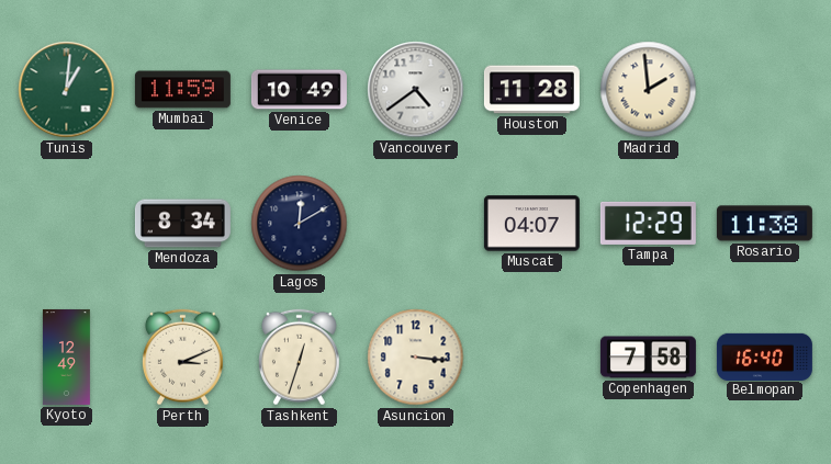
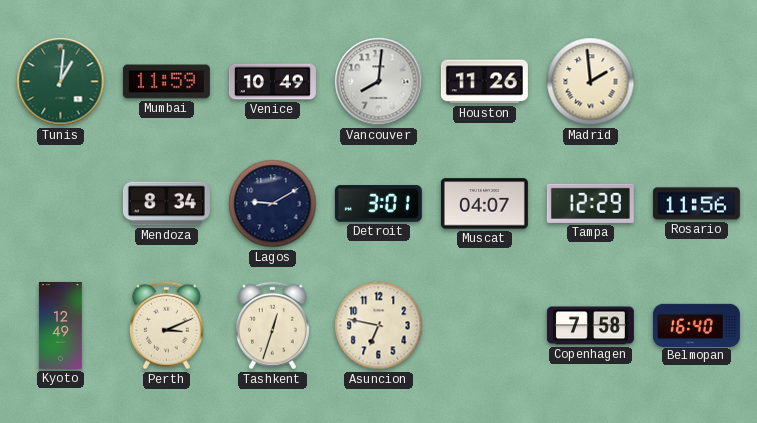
Vancouver: 4:39 -> 8:01 (379, 82)
Houston: 11:28 -> 11:26 (484, 82)
Lagos: 12:10 -> 9:10 (273, 204)
Detroit: none -> 3:01 (378, 204)
Rosario: 11:38 -> 11:56 (696, 204)
Asuncion: 3:16 -> 6:47 (379, 326)
